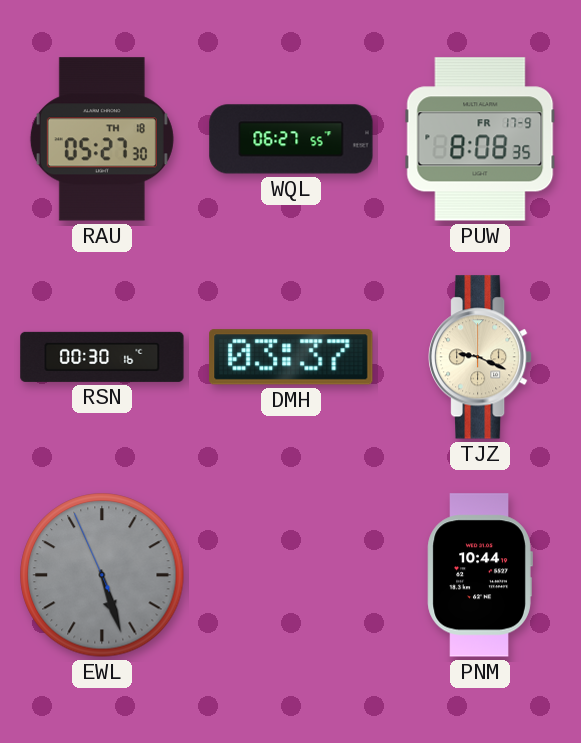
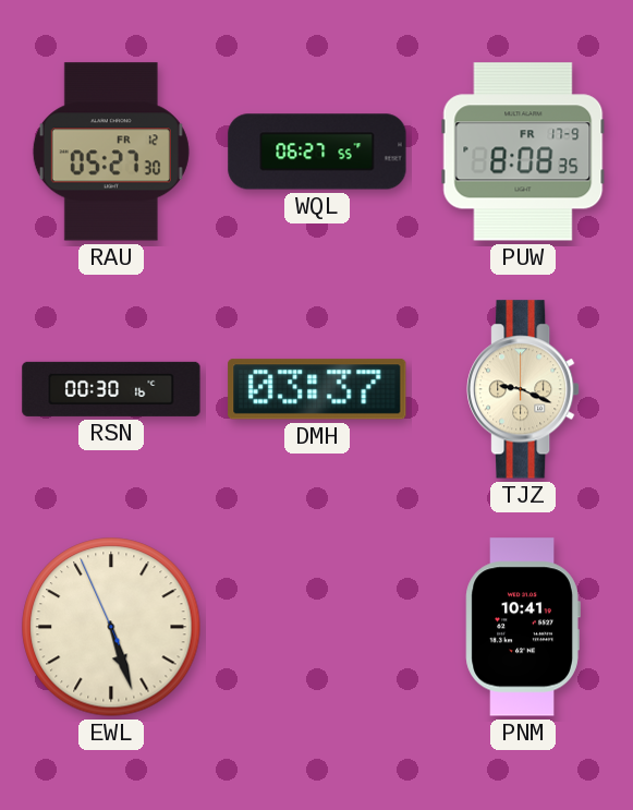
RAU date: TH 18 -> FR 12 (111, 152)
EWL dial: grey -> cream (111, 627)
PNM: 10:44 -> 10:41 (523, 627)
